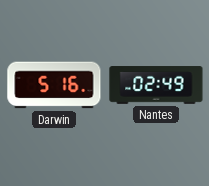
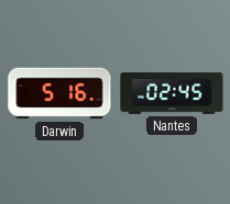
Nantes: 02:49 -> 02:45 (172, 93)
